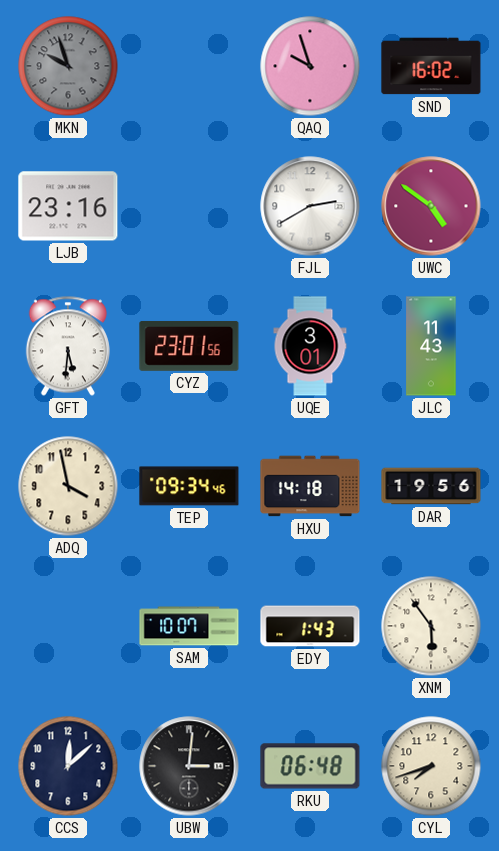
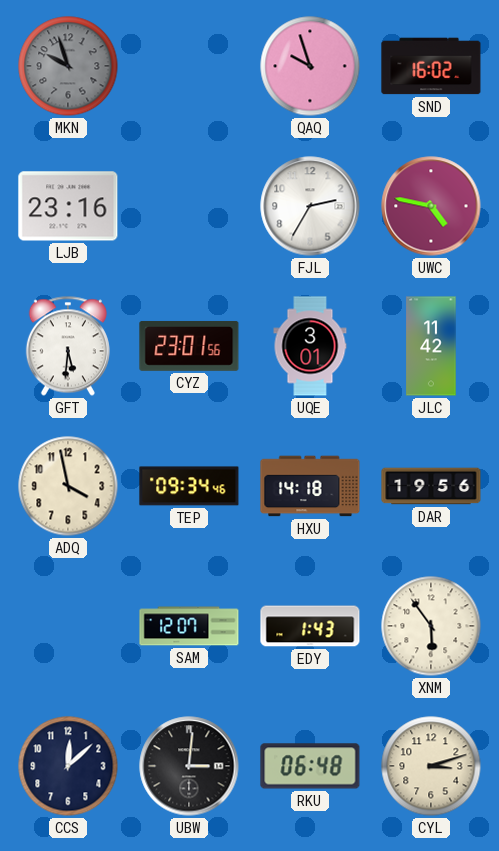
FJL: 2:40 -> 2:35 (310, 206)
UWC: 4:51 -> 4:47 (431, 206)
JLC: 11:43 -> 11:42 (431, 346)
SAM: 10:07 -> 12:07 (189, 626)
CYL: 7:42 -> 3:12 (431, 766)
